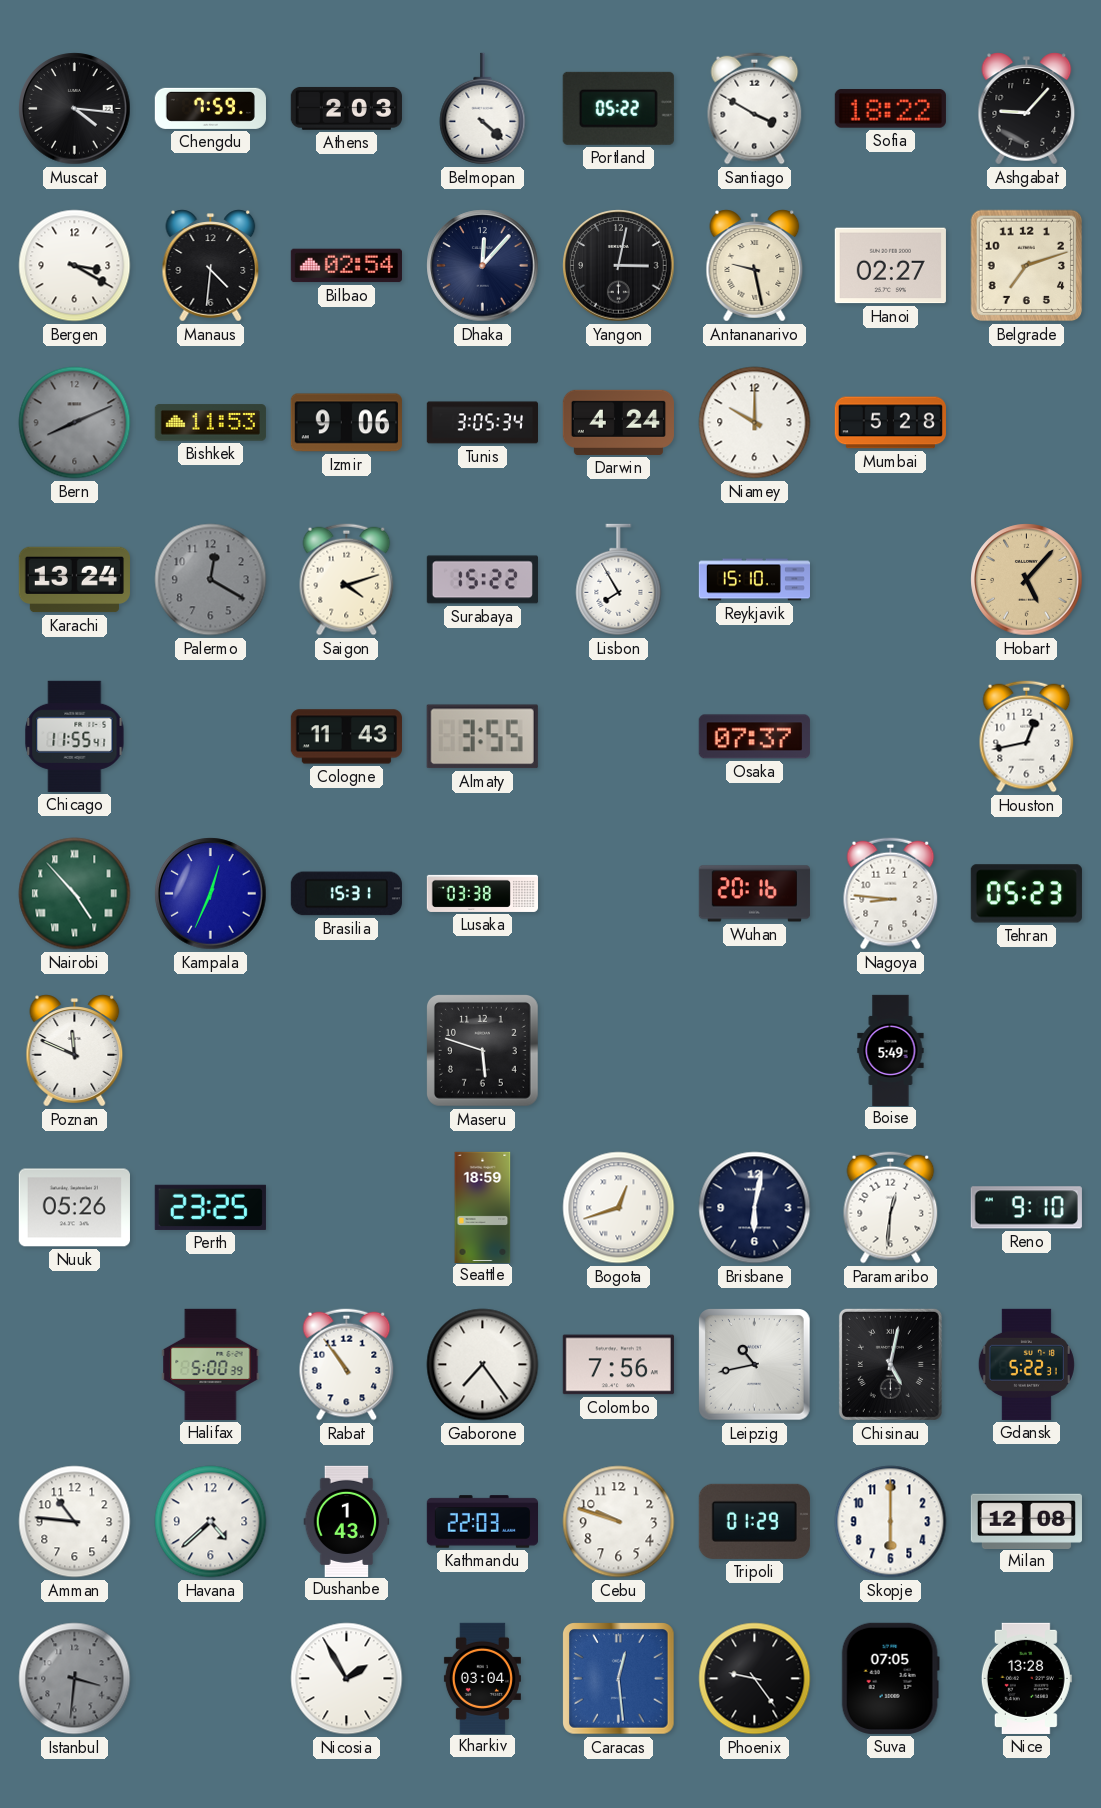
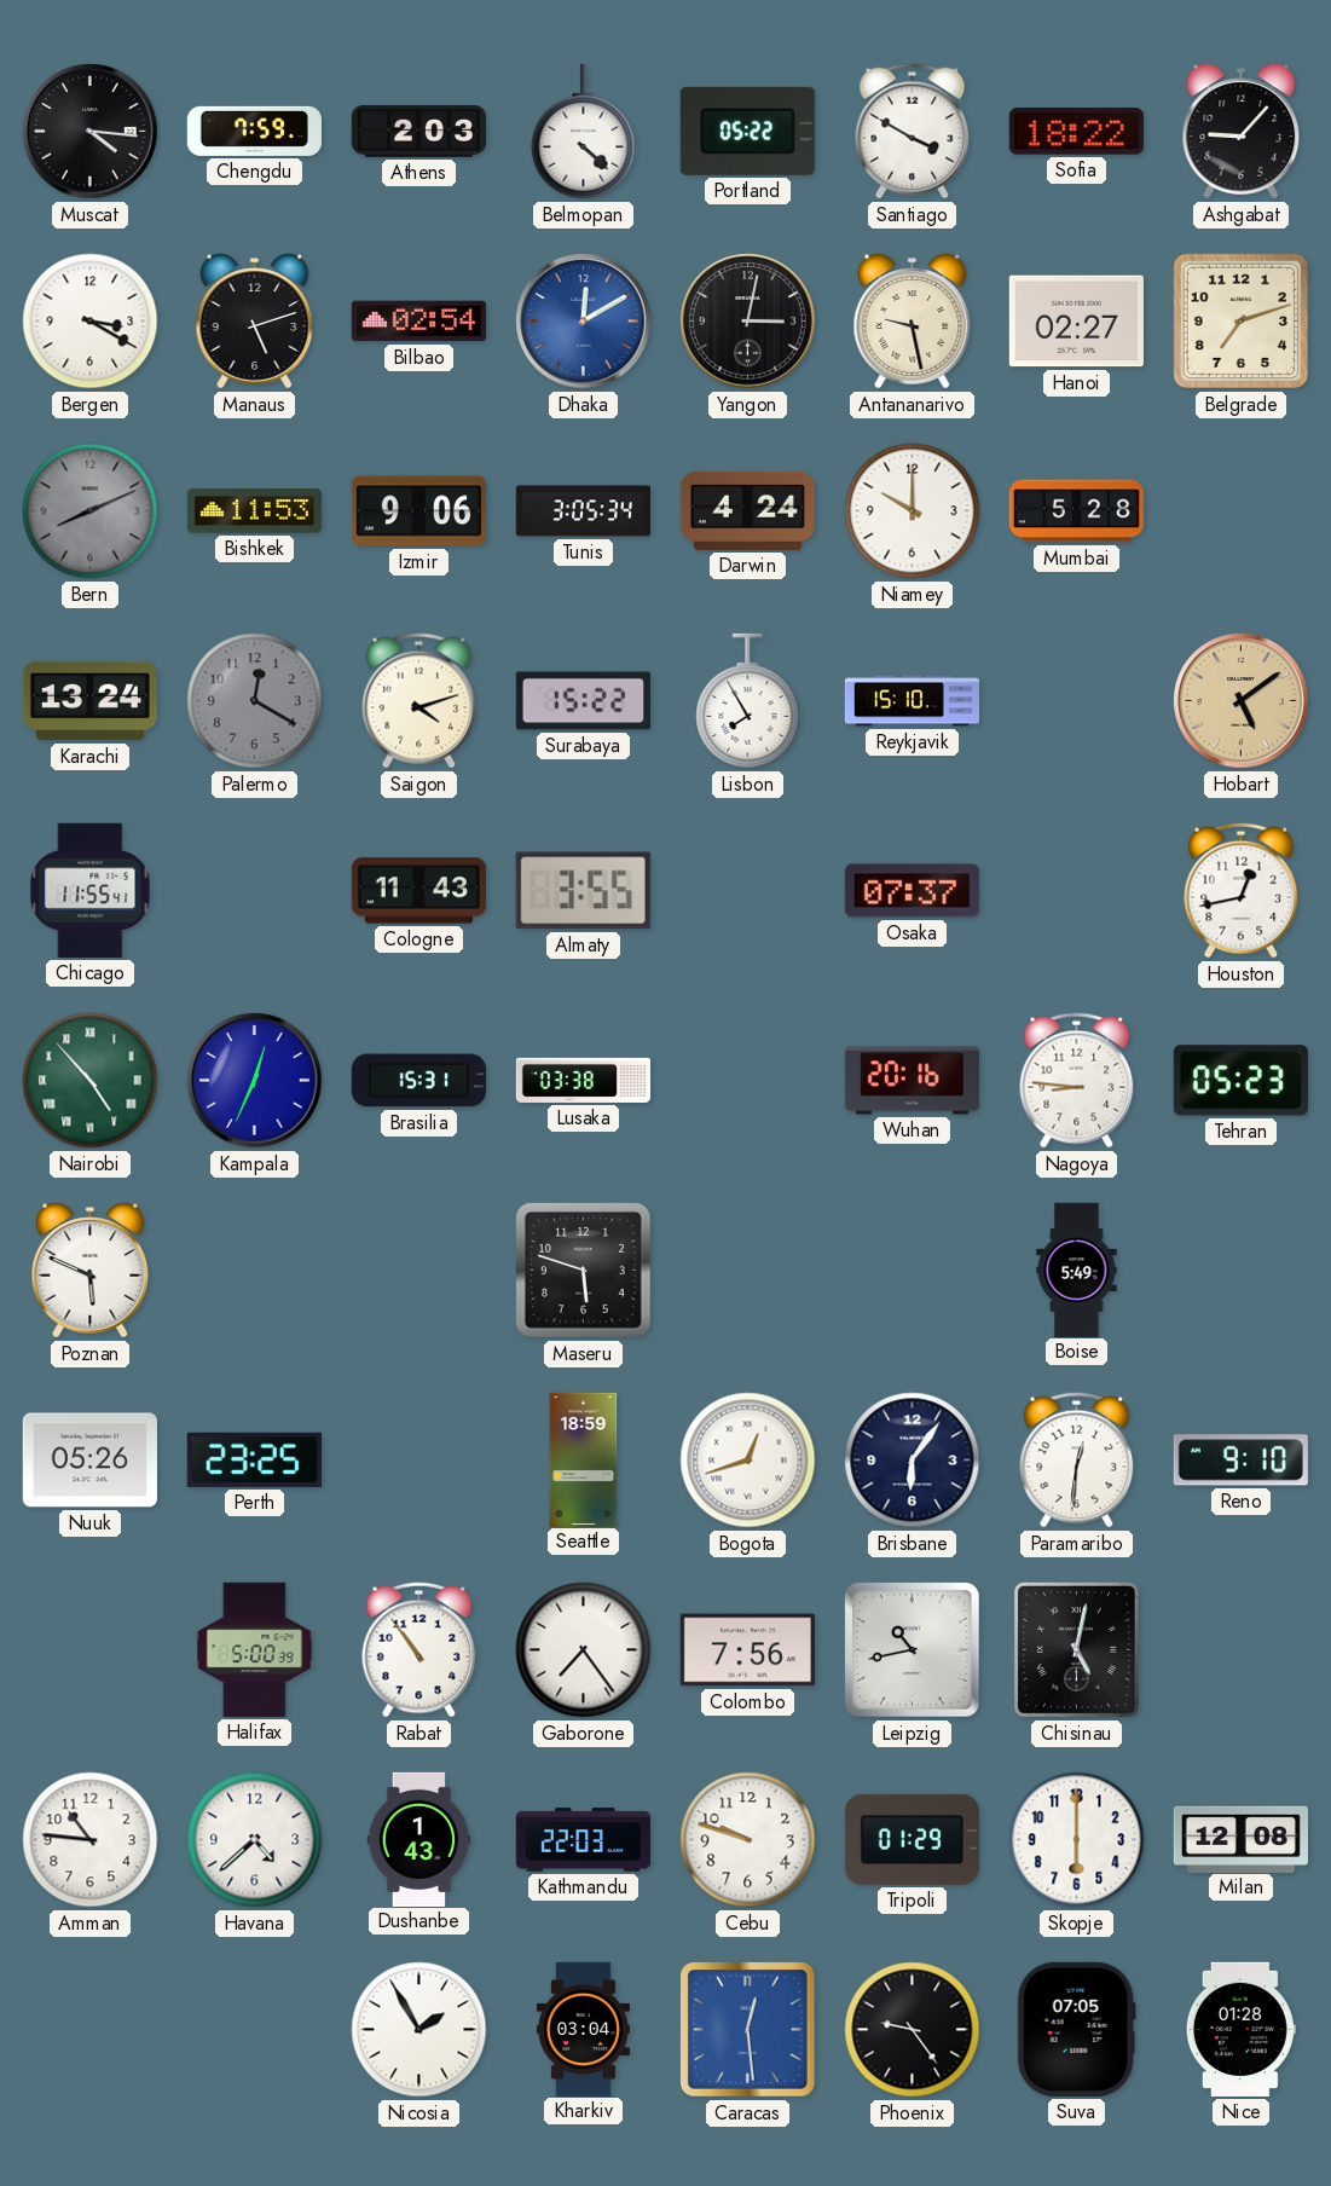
Manaus: 4:31 -> 5:12 (255, 322)
Dhaka: 12:07 -> 12:10 (584, 322)
Dhaka dial: navy -> blue (584, 322)
Hobart: 5:07 -> 5:09 (1242, 701)
Poznan: 11:49 -> 5:49 (91, 1271)
Brisbane: 6:02 -> 6:06 (913, 1461)
Gdansk: 5:22 -> none (1026, 1364)
Istanbul: 3:31 -> none (75, 1679)
Nice: 13:28 -> 01:28 (1240, 2029)
